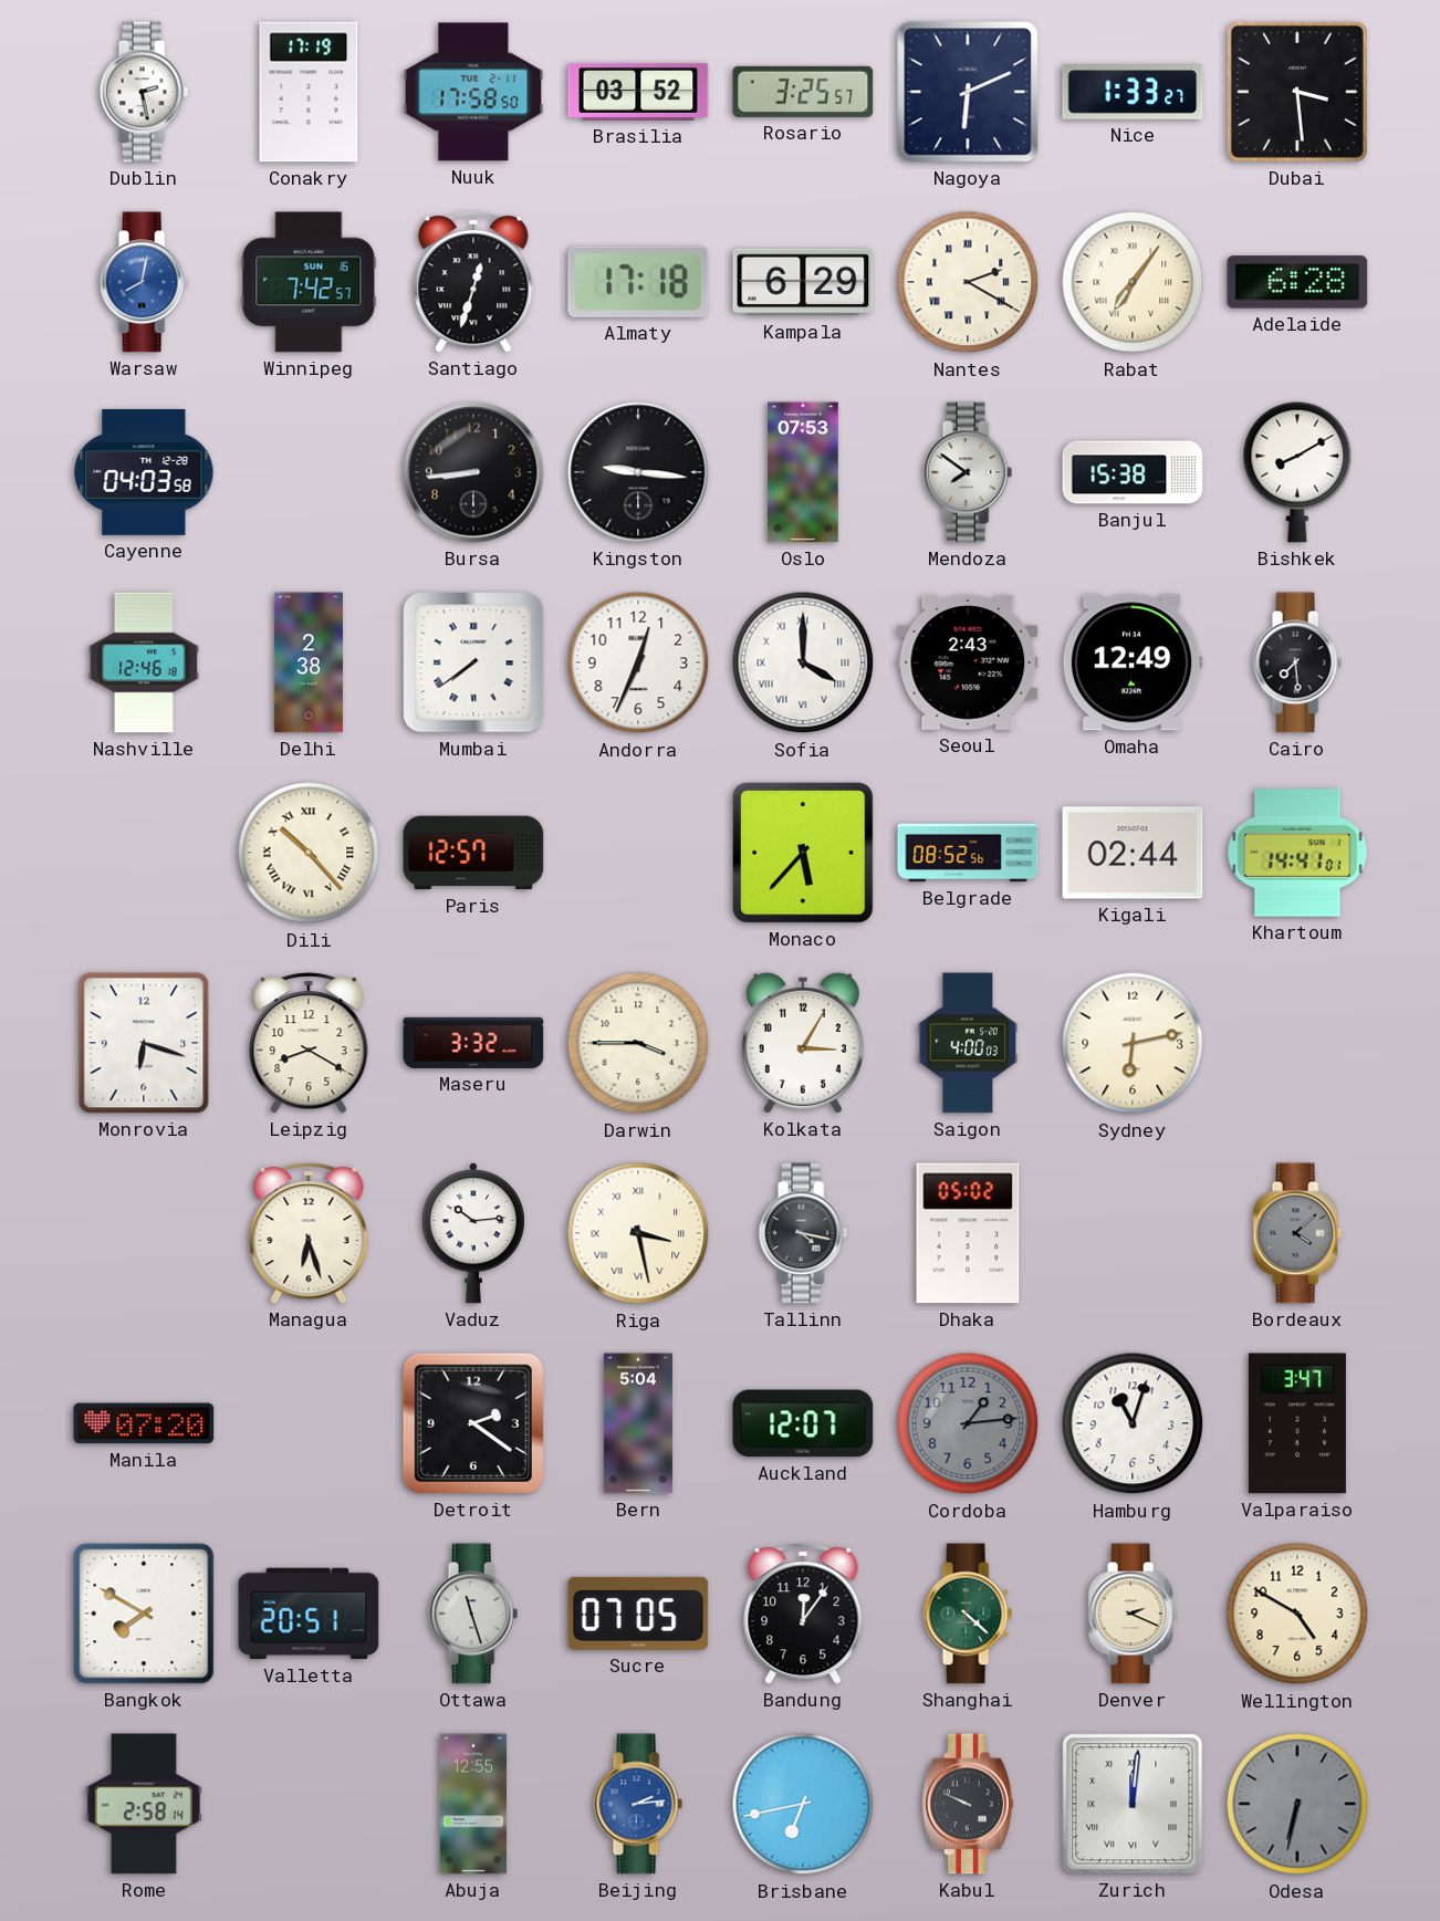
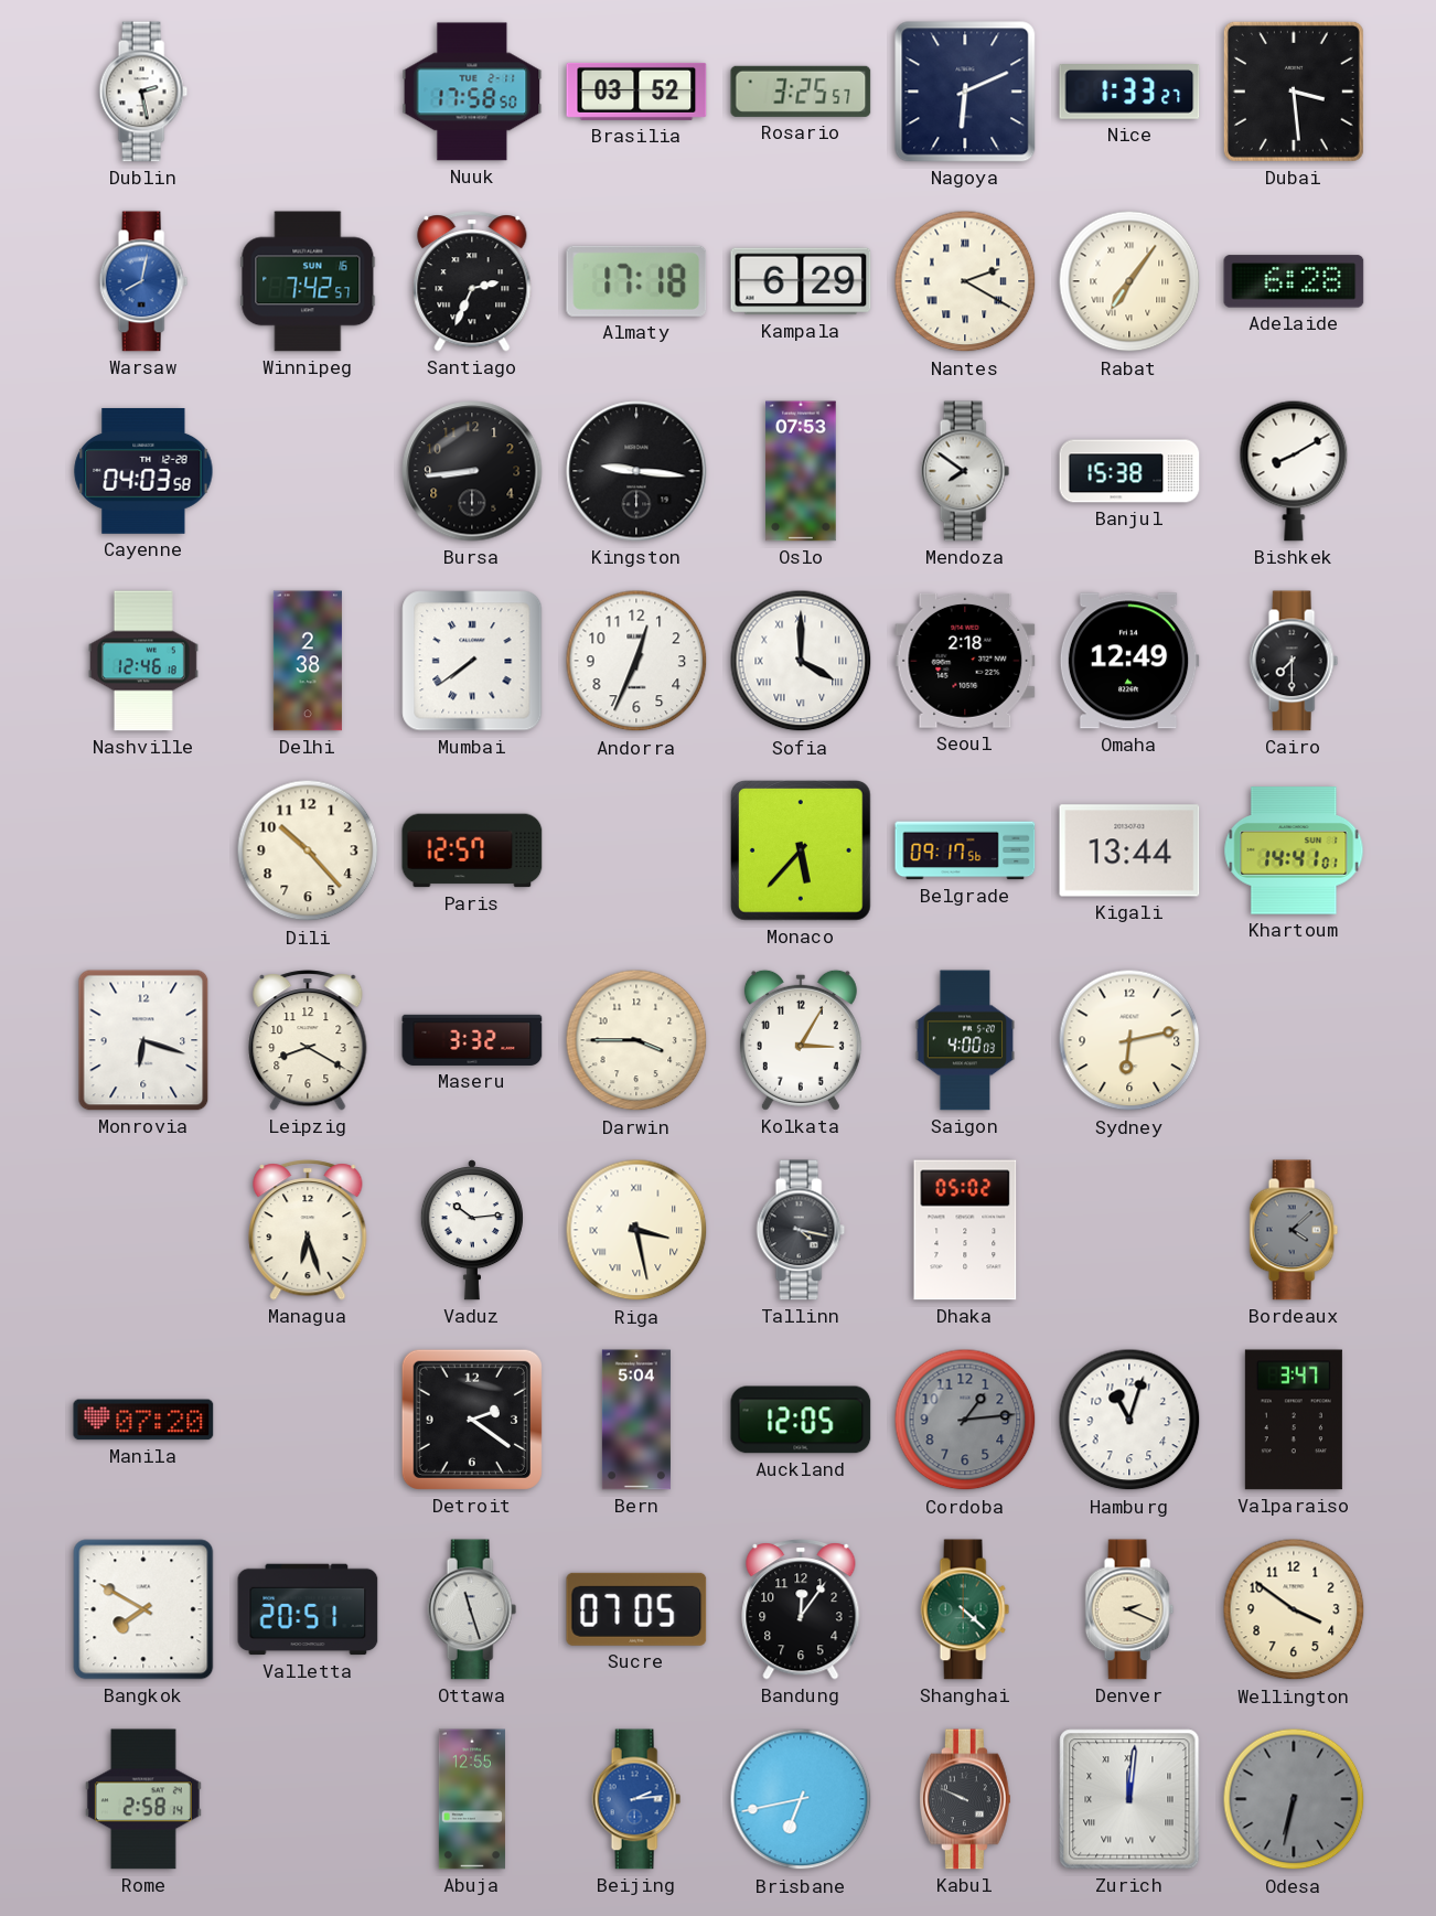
Conakry: 17:19 -> none (309, 92)
Santiago: 12:33 -> 2:34 (472, 281)
Seoul: 2:43 -> 2:18 (965, 661)
Cairo: 7:29 -> 7:30 (1294, 661)
Dili numerals: Roman -> Arabic (308, 850)
Belgrade: 08:52 -> 09:17 (965, 850)
Kigali: 02:44 -> 13:44 (1129, 850)
Auckland: 12:07 -> 12:05 (801, 1420)
Wellington: 4:50 -> 3:51 (1294, 1609)
